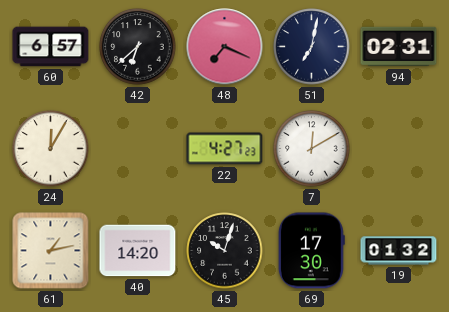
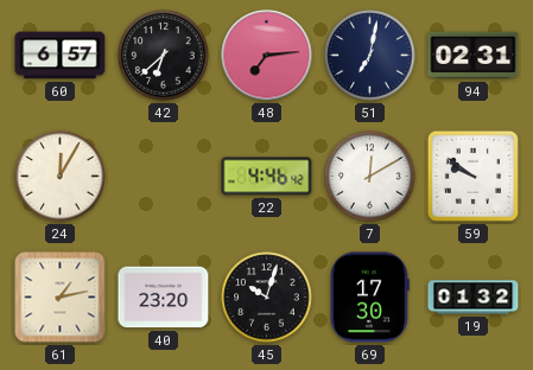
48: 7:19 -> 7:14 (267, 56)
22: 4:27 -> 4:46 (267, 177)
59: none -> 9:51 (472, 176)
40: 14:20 -> 23:20 (164, 298)
